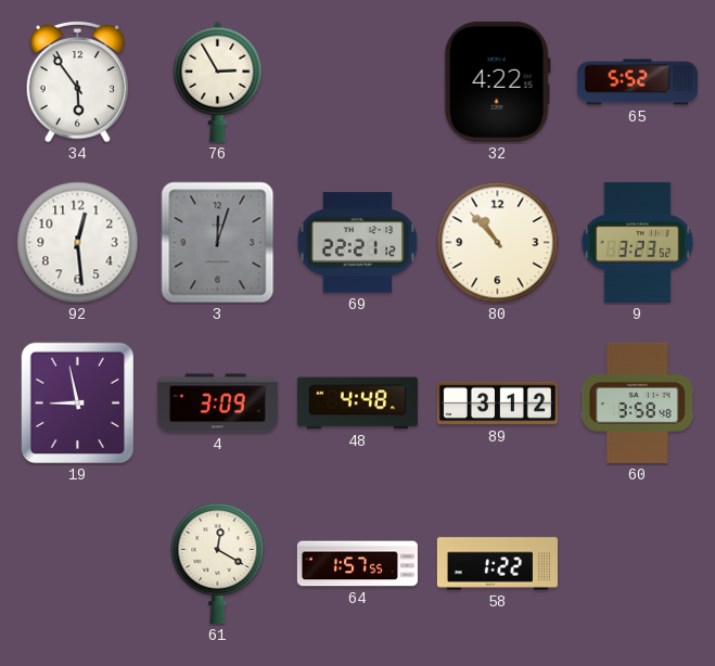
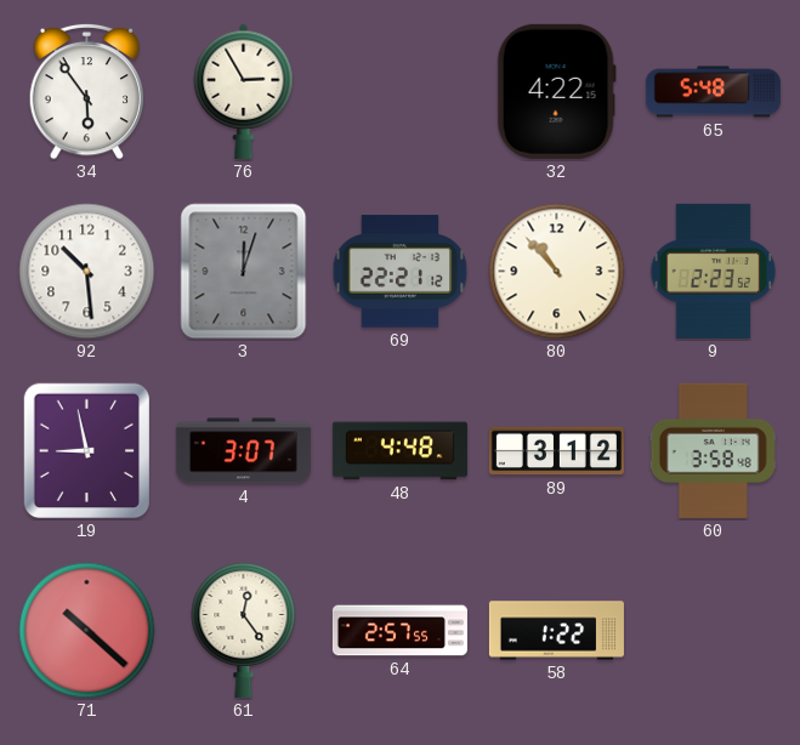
65: 5:52 -> 5:48 (713, 92)
92: 12:29 -> 10:29 (87, 272)
9: 3:23 -> 2:23 (714, 271)
4: 3:09 -> 3:07 (243, 451)
71: none -> 10:22 (87, 631)
61: 12:20 -> 12:24 (244, 630)
64: 1:57 -> 2:57 (399, 631)
